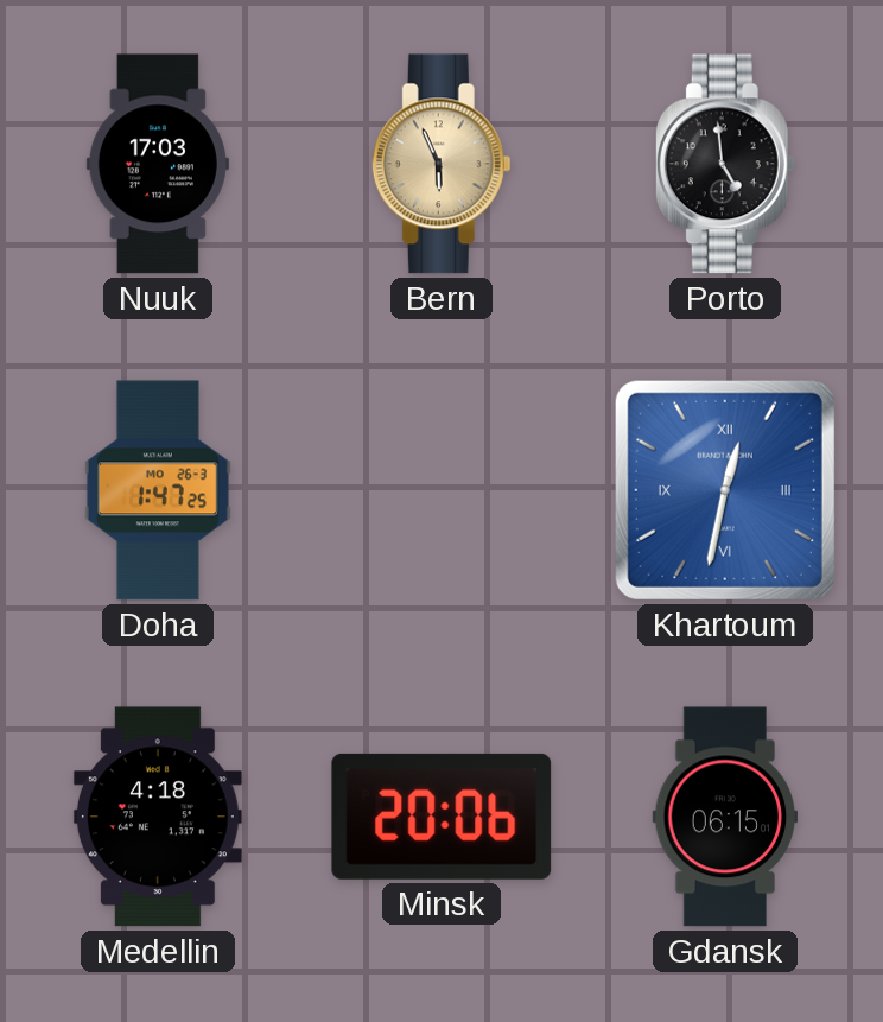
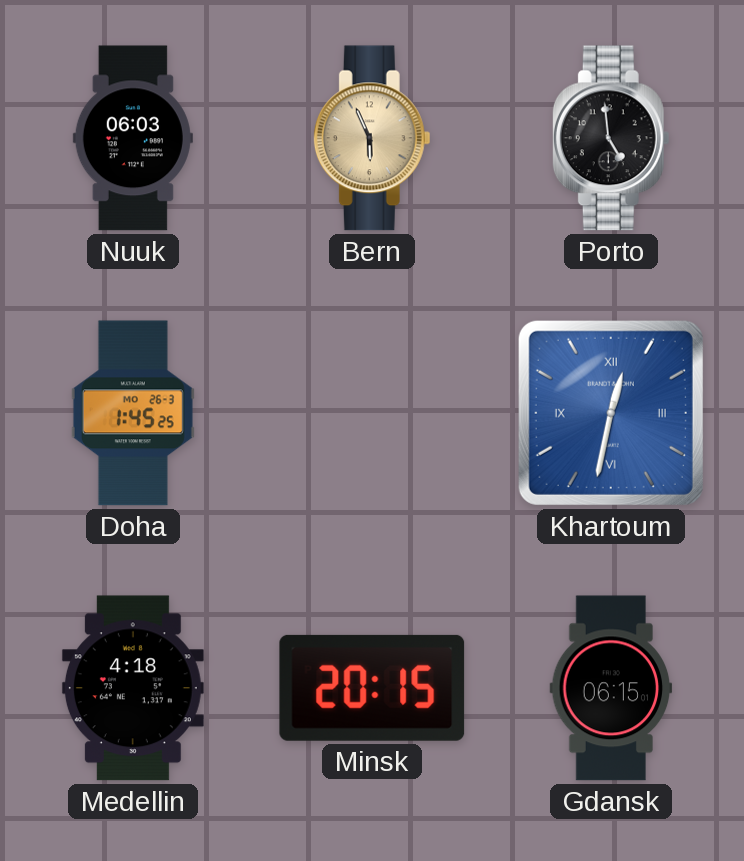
Nuuk: 17:03 -> 06:03 (133, 138)
Doha: 1:47 -> 1:45 (133, 413)
Minsk: 20:06 -> 20:15 (372, 688)
